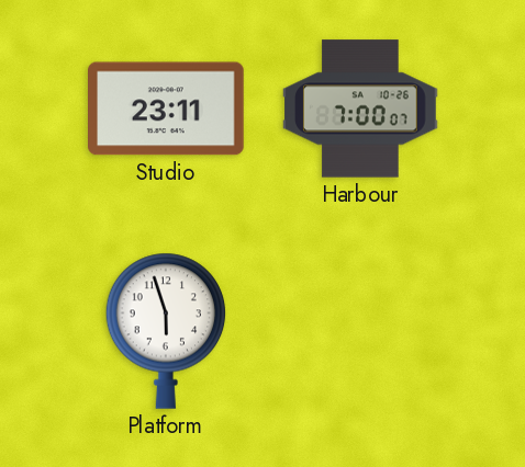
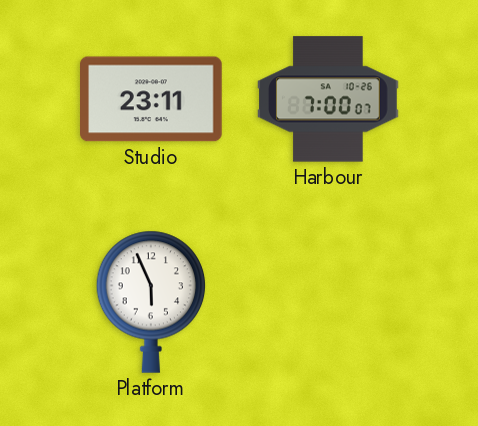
Platform: 5:57 -> 5:56 (151, 302)
